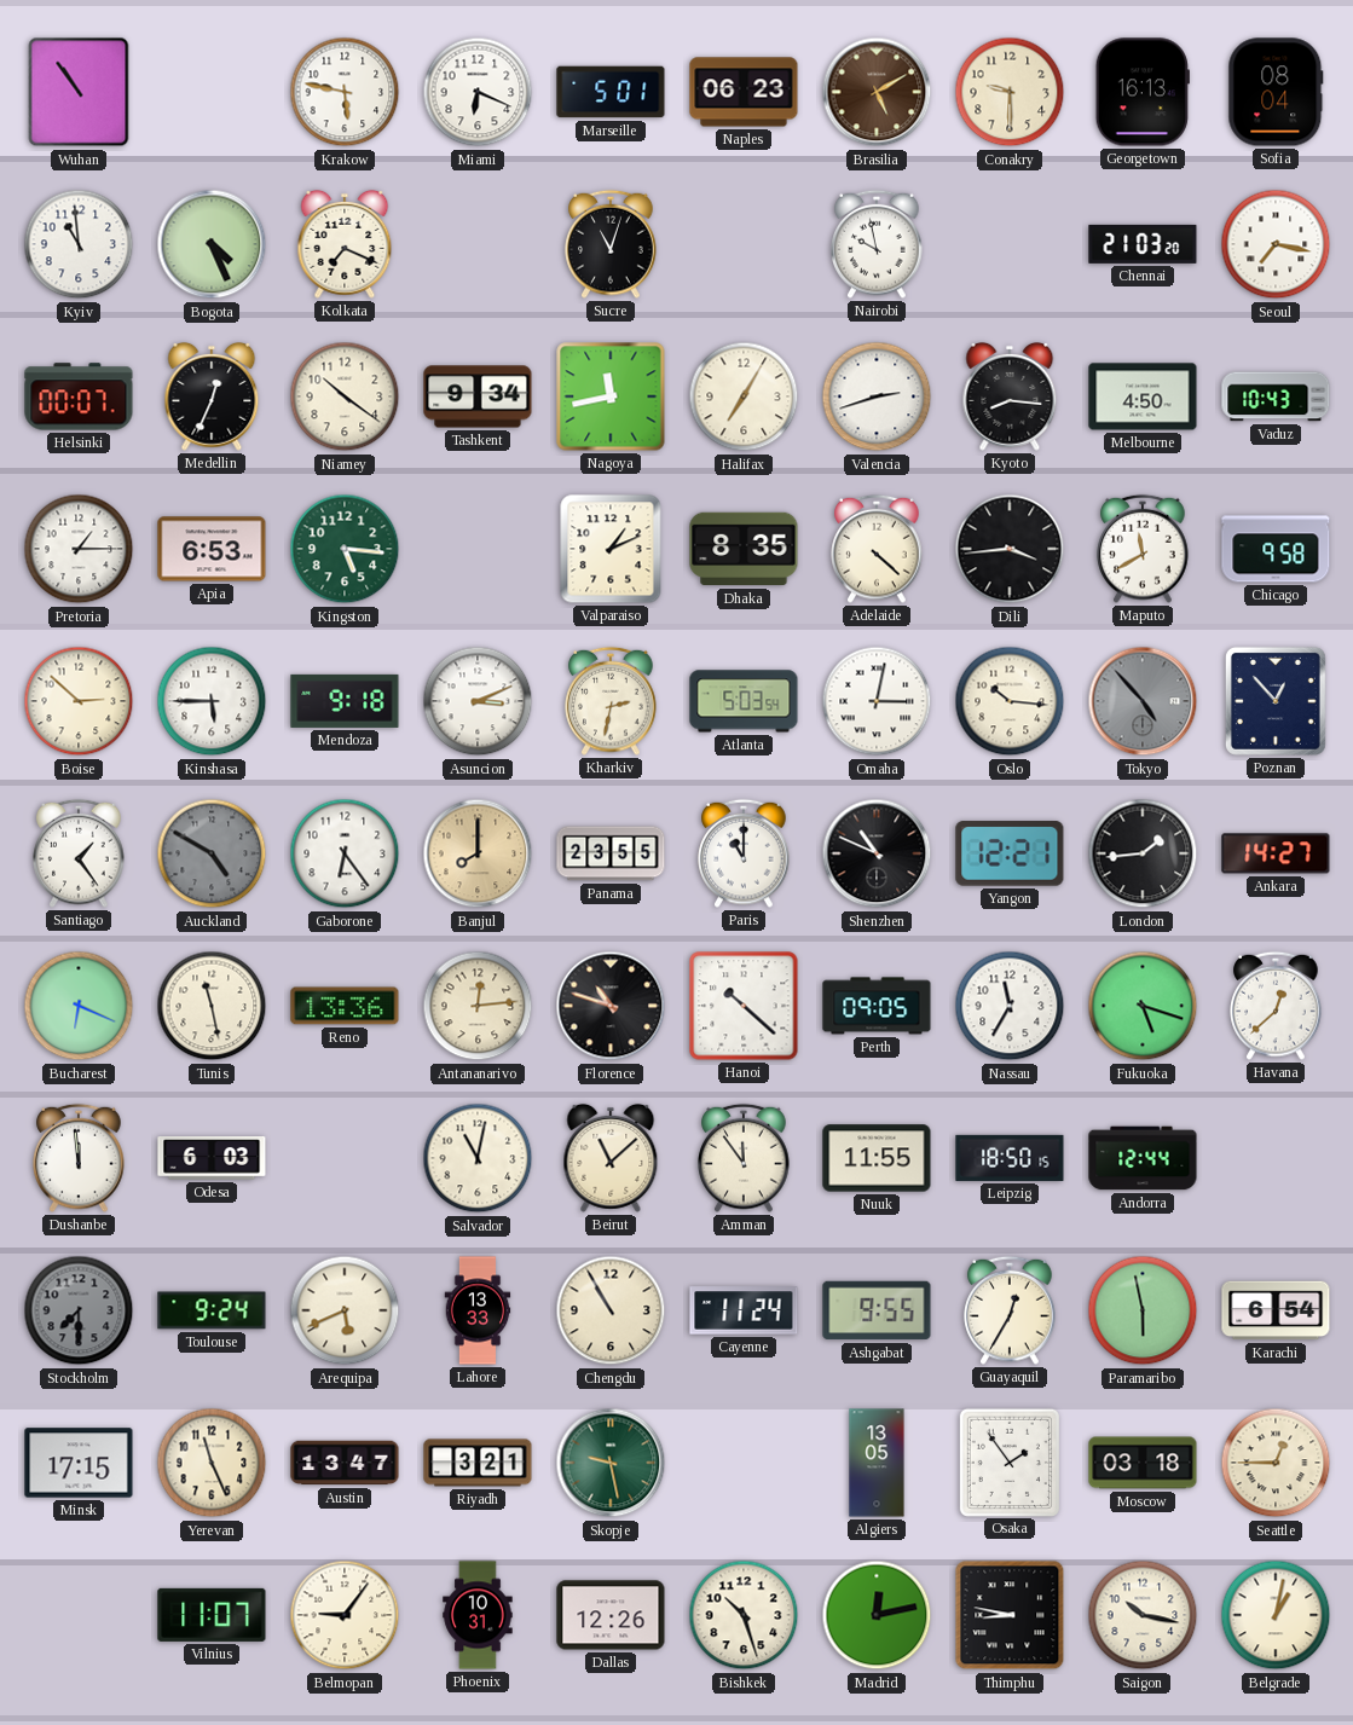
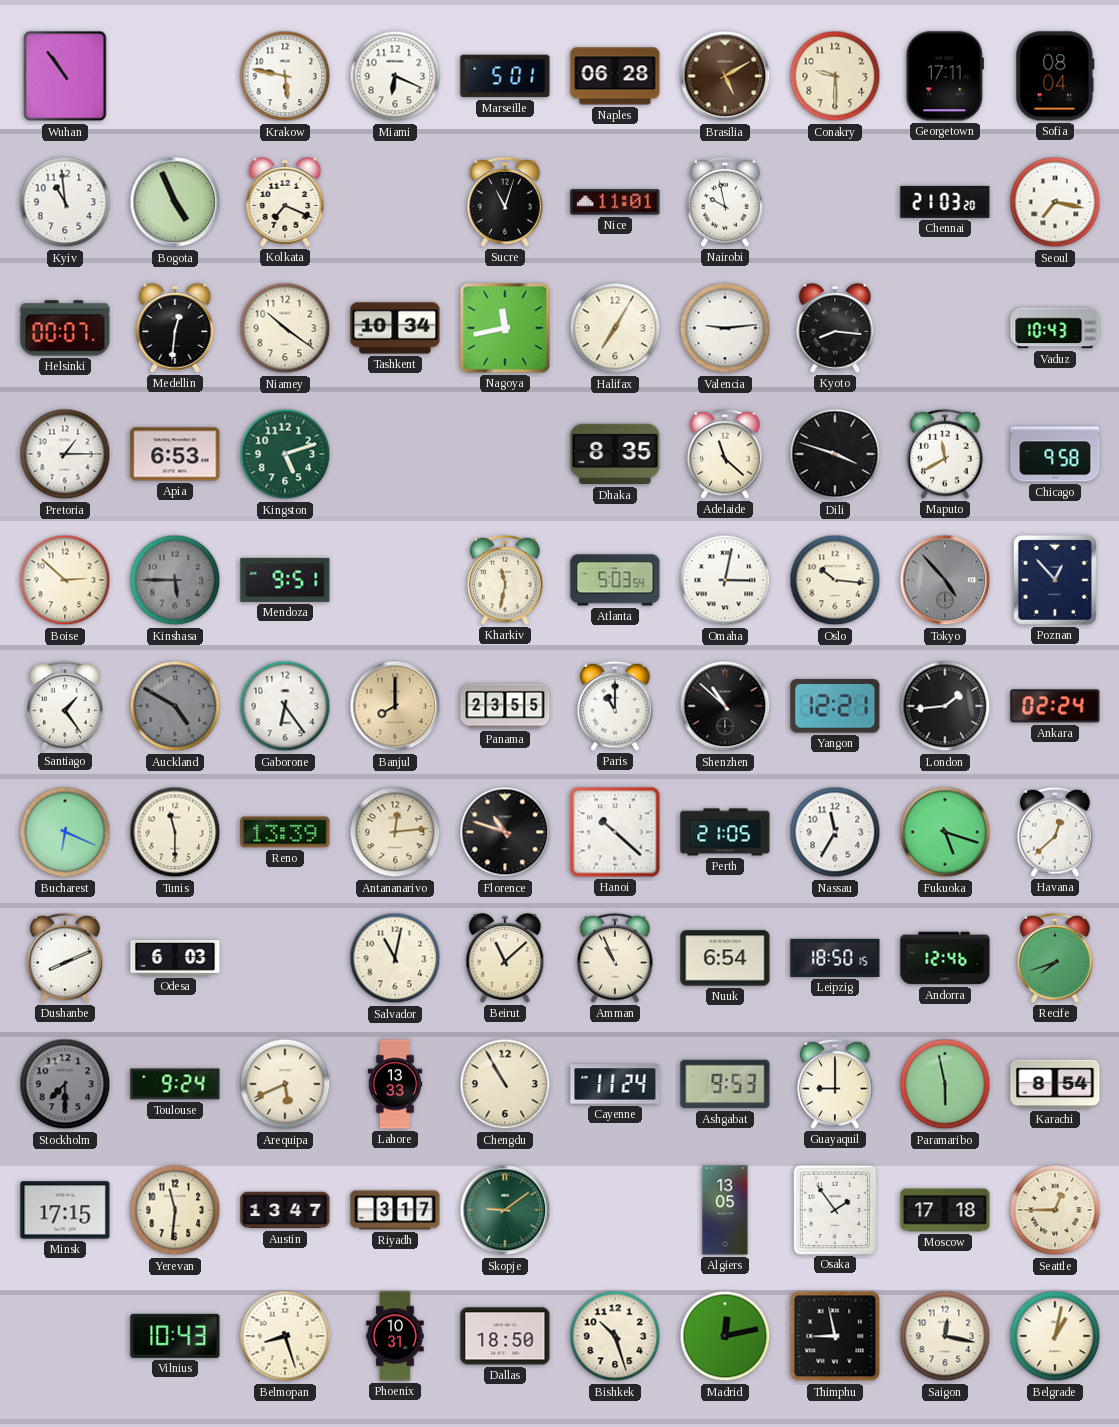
Naples: 06:23 -> 06:28 (615, 76)
Georgetown: 16:13 -> 17:11 (945, 76)
Bogota: 4:26 -> 4:56 (175, 202)
Nice: none -> 11:01 (615, 202)
Medellin: 12:34 -> 12:31 (175, 328)
Tashkent: 9:34 -> 10:34 (395, 328)
Valencia: 2:42 -> 9:14 (725, 328)
Melbourne: 4:50 -> none (1143, 396)
Kingston: 5:16 -> 5:12 (285, 454)
Valparaiso: 1:11 -> none (611, 549)
Adelaide: 4:22 -> 11:22 (725, 454)
Dili: 3:44 -> 3:48 (835, 454)
Kinshasa dial: white -> grey (175, 580)
Mendoza: 9:18 -> 9:51 (285, 580)
Asuncion: 3:11 -> none (478, 701)
Kharkiv: 2:32 -> 11:32 (505, 580)
Shenzhen: 10:49 -> 10:52 (725, 706)
Ankara: 14:27 -> 02:24 (1055, 706)
Tunis: 11:28 -> 11:30 (175, 832)
Reno: 13:36 -> 13:39 (285, 832)
Perth: 09:05 -> 21:05 (725, 832)
Dushanbe: 11:59 -> 8:11 (65, 958)
Amman: 11:54 -> 10:56 (615, 958)
Nuuk: 11:55 -> 6:54 (725, 958)
Andorra: 12:44 -> 12:46 (945, 958)
Recife: none -> 7:42 (1055, 958)
Ashgabat: 9:55 -> 9:53 (725, 1084)
Guayaquil: 12:35 -> 9:00 (835, 1084)
Karachi: 6:54 -> 8:54 (1055, 1084)
Yerevan: 11:26 -> 11:31 (175, 1210)
Riyadh: 3:21 -> 3:17 (395, 1210)
Skopje: 9:28 -> 9:09 (505, 1210)
Moscow: 03:18 -> 17:18 (945, 1210)
Vilnius: 11:07 -> 10:43 (175, 1336)
Belmopan: 9:06 -> 8:27 (285, 1336)
Dallas: 12:26 -> 18:50 (505, 1336)
Thimphu: 8:47 -> 8:58 (835, 1336)
Saigon: 10:17 -> 12:17 (945, 1336)
